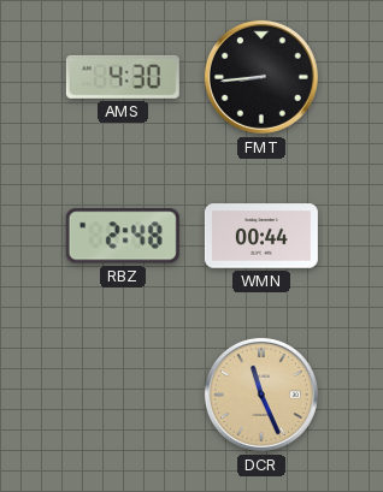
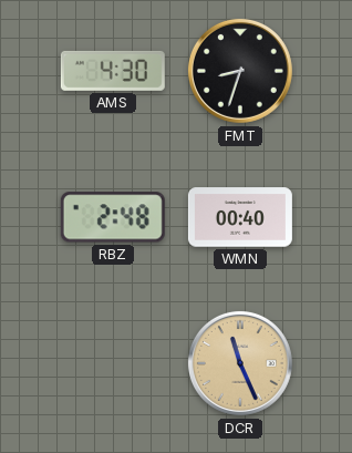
FMT: 8:44 -> 8:33 (240, 71)
WMN: 00:44 -> 00:40 (240, 217)
